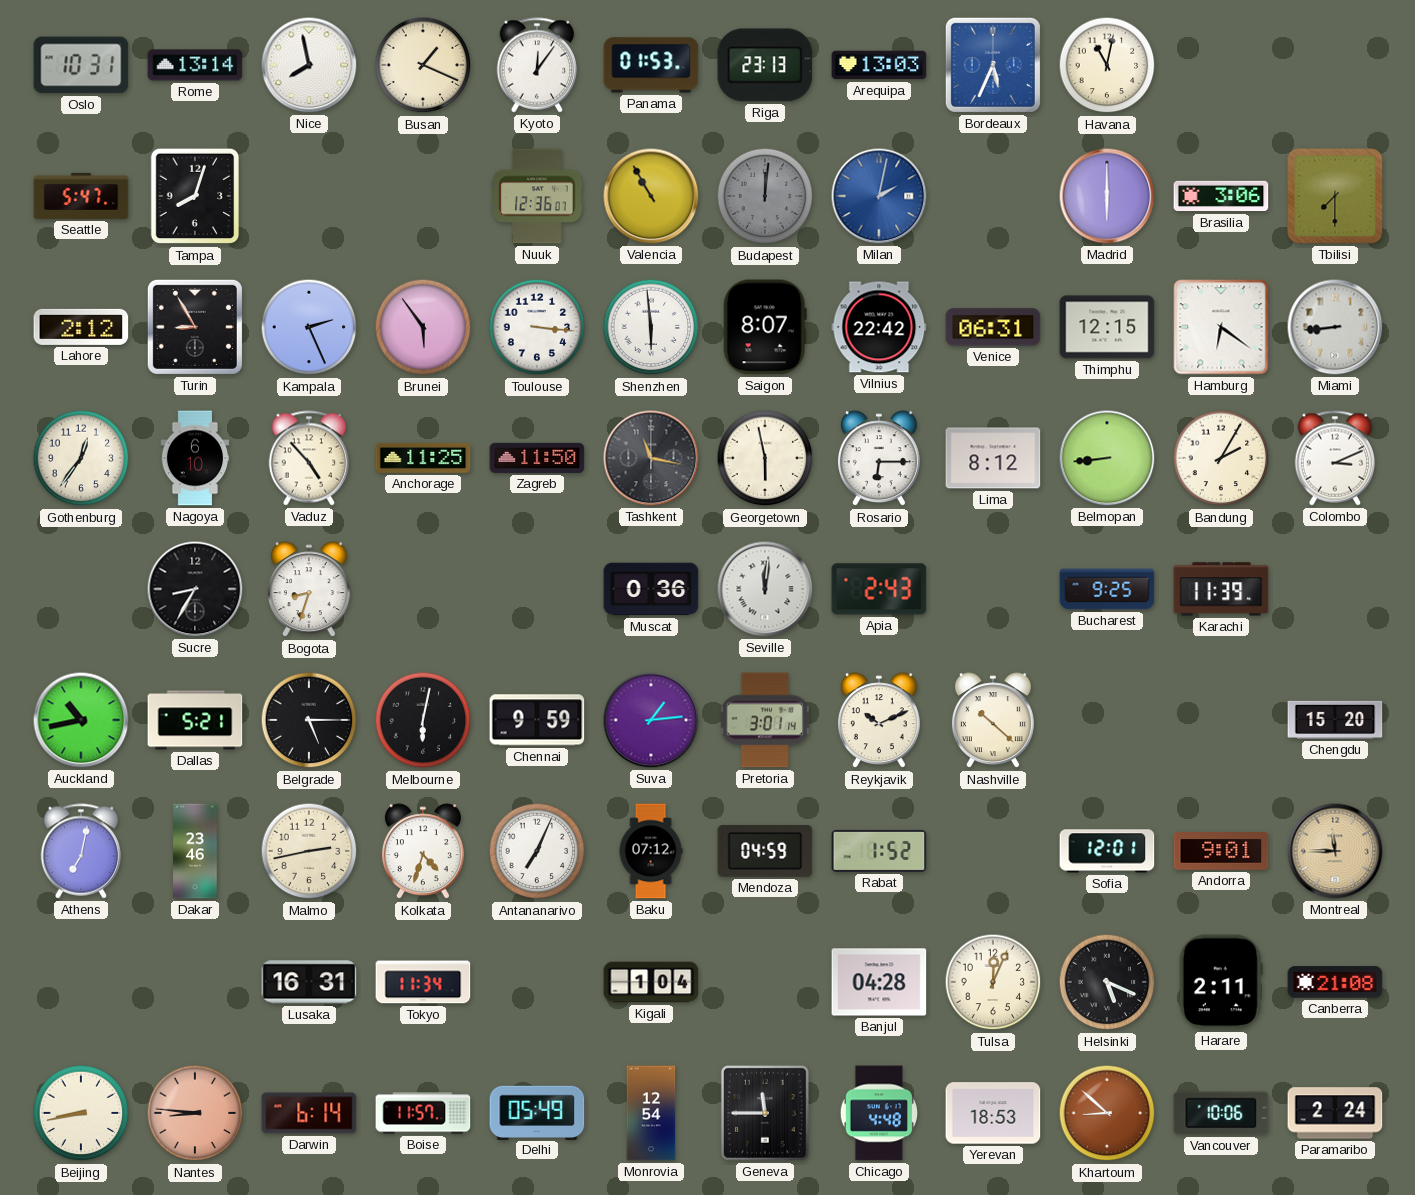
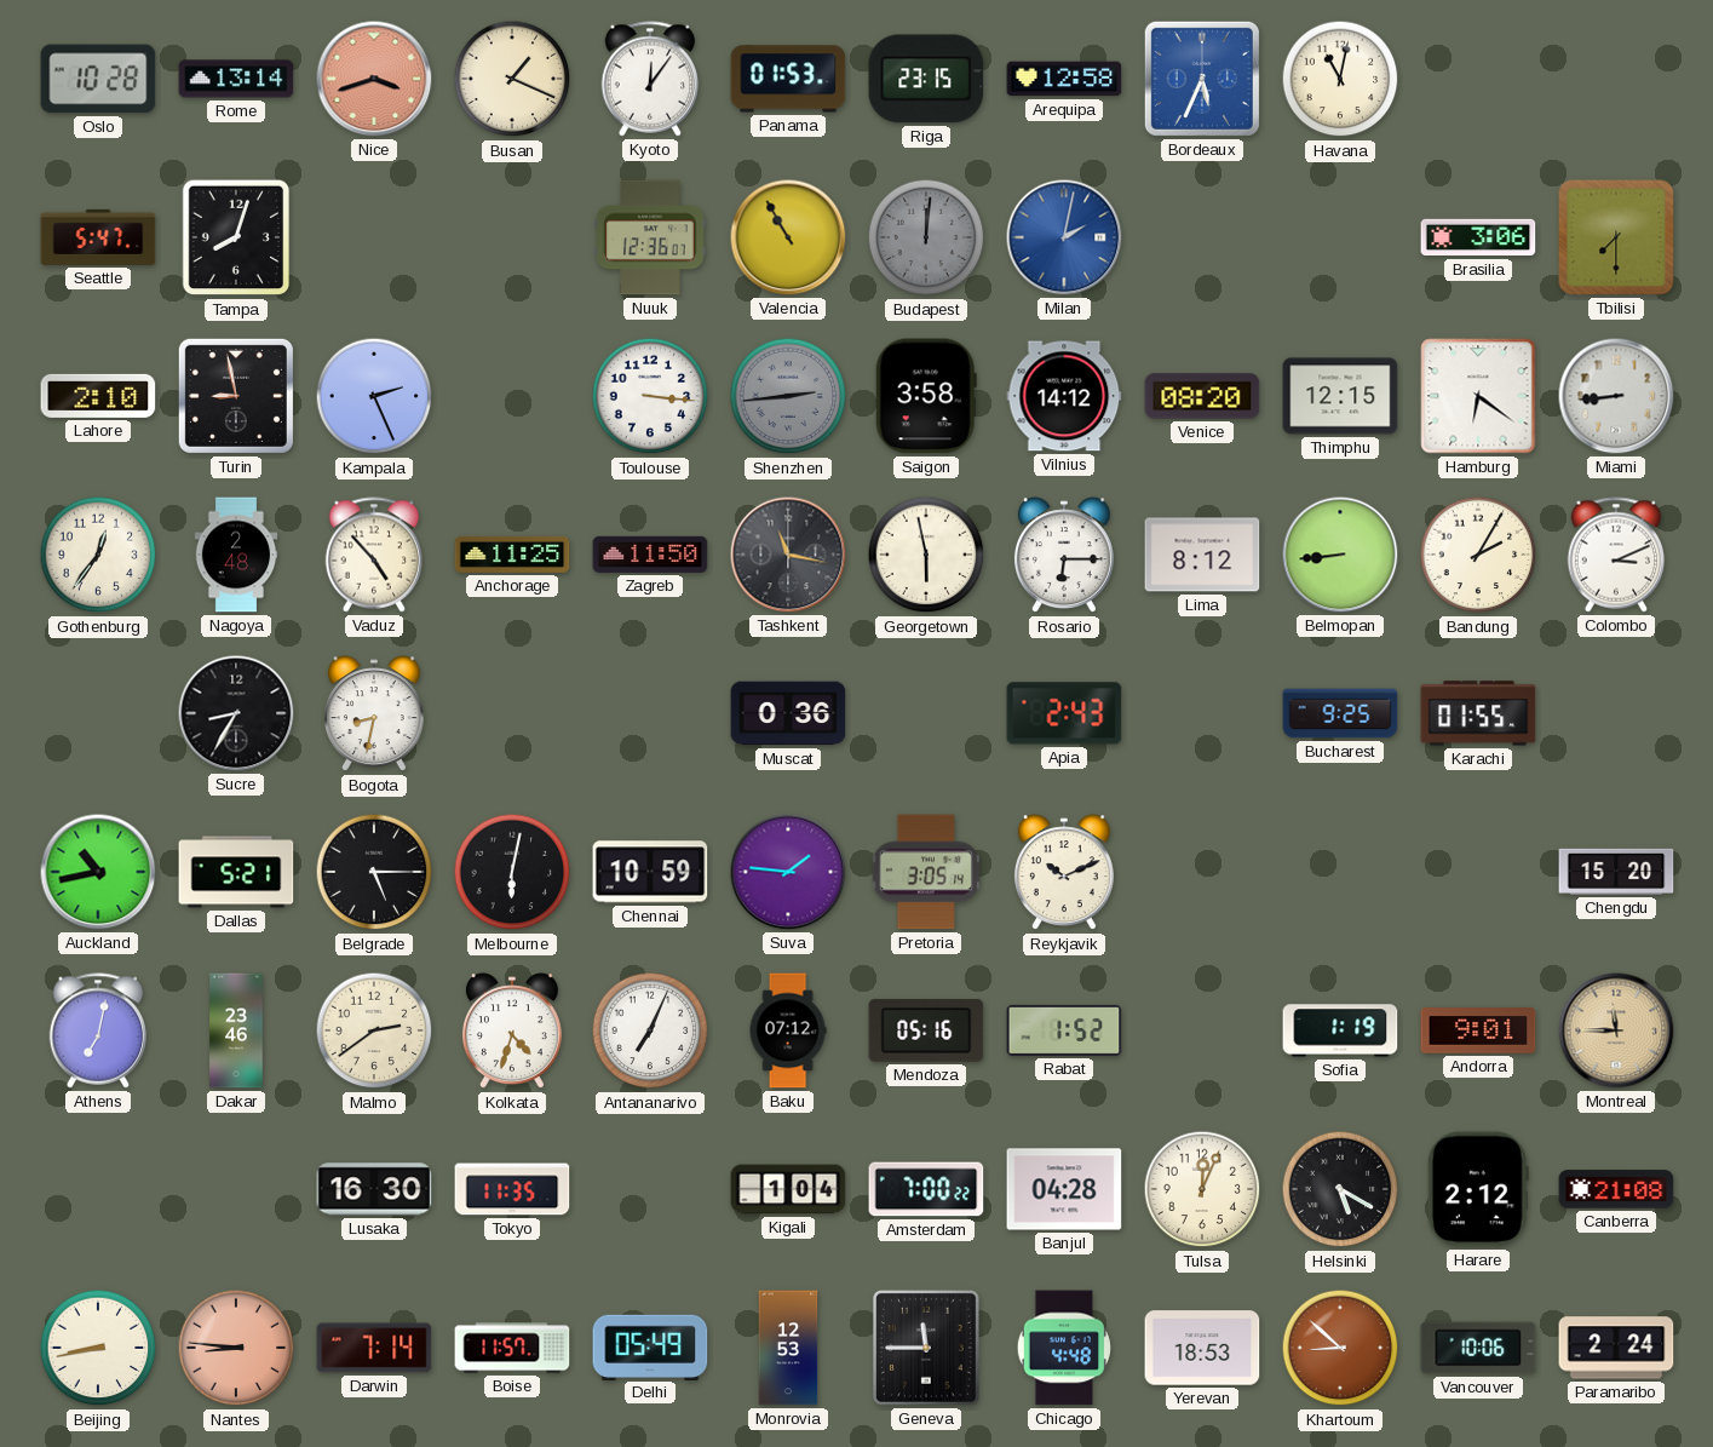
Oslo: 10:31 -> 10:28 (98, 79)
Nice: 7:58 -> 3:42 (374, 79)
Nice dial: white -> salmon (374, 79)
Riga: 23:13 -> 23:15 (926, 79)
Arequipa: 13:03 -> 12:58 (1064, 79)
Madrid: 6:00 -> none (1107, 196)
Lahore: 2:12 -> 2:10 (98, 396)
Turin: 8:55 -> 8:58 (236, 396)
Brunei: 5:54 -> none (423, 327)
Shenzhen: 5:59 -> 2:44 (788, 396)
Shenzhen dial: white -> grey (788, 396)
Saigon: 8:07 -> 3:58 (926, 396)
Vilnius: 22:42 -> 14:12 (1064, 396)
Venice: 06:31 -> 08:20 (1202, 396)
Nagoya: 6:10 -> 2:48 (236, 555)
Bogota: 8:33 -> 8:32 (374, 714)
Seville: 12:01 -> none (765, 589)
Karachi: 11:39 -> 01:55 (1478, 713)
Chennai: 9:59 -> 10:59 (650, 872)
Suva: 1:14 -> 1:46 (788, 872)
Pretoria: 3:01 -> 3:05 (926, 872)
Nashville: 10:22 -> none (993, 721)
Malmo: 2:43 -> 2:39 (374, 1030)
Mendoza: 04:59 -> 05:16 (926, 1030)
Sofia: 12:01 -> 1:19 (1340, 1030)
Lusaka: 16:31 -> 16:30 (374, 1189)
Tokyo: 11:34 -> 11:35 (512, 1189)
Amsterdam: none -> 7:00 (926, 1189)
Helsinki: 5:19 -> 5:20 (1340, 1189)
Harare: 2:11 -> 2:12 (1478, 1189)
Darwin: 6:14 -> 7:14 (374, 1348)
Monrovia: 12:54 -> 12:53 (788, 1348)
